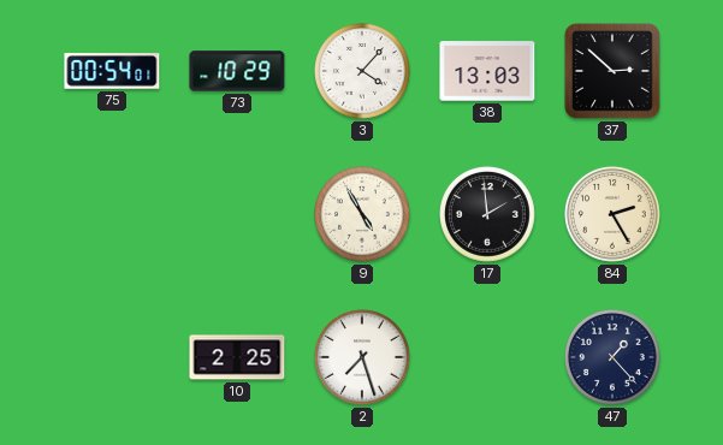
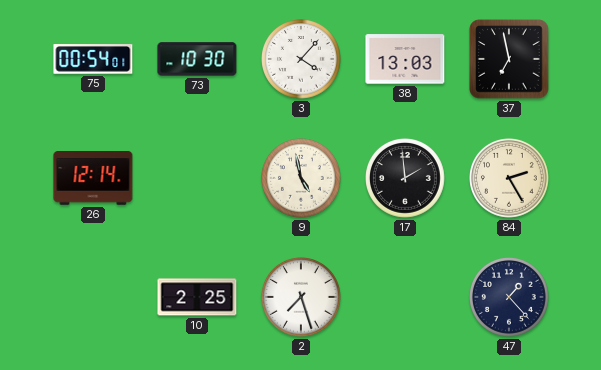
73: 10:29 -> 10:30 (197, 59)
37: 2:52 -> 6:58 (509, 59)
26: none -> 12:14 (93, 178)
9: 4:55 -> 4:58 (302, 179)
